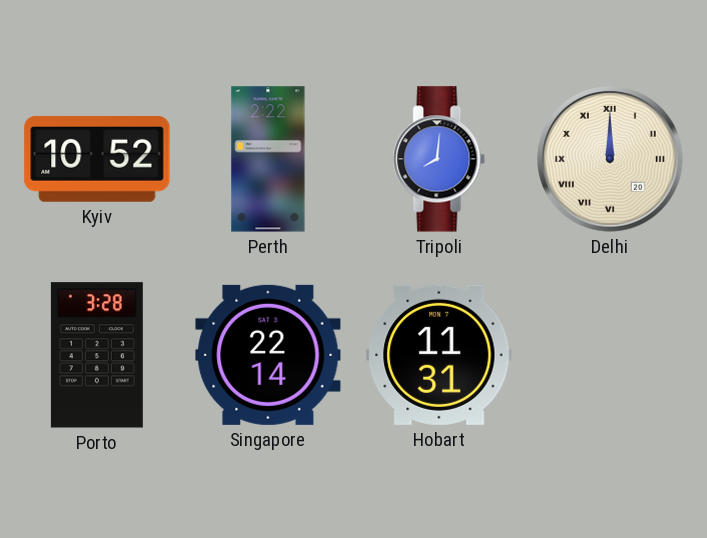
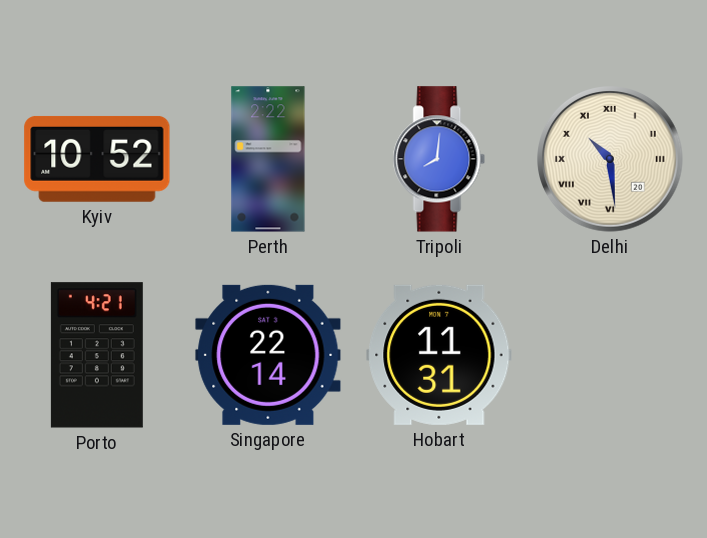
Delhi: 12:00 -> 10:29 (611, 160)
Porto: 3:28 -> 4:21 (97, 355)
